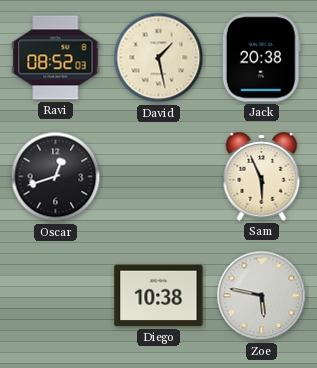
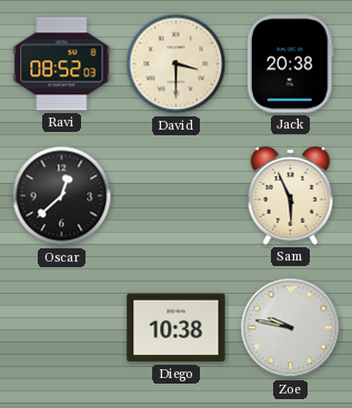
David: 1:28 -> 3:30 (177, 64)
Oscar: 12:42 -> 12:38 (62, 196)
Zoe: 5:47 -> 9:47 (291, 328)
